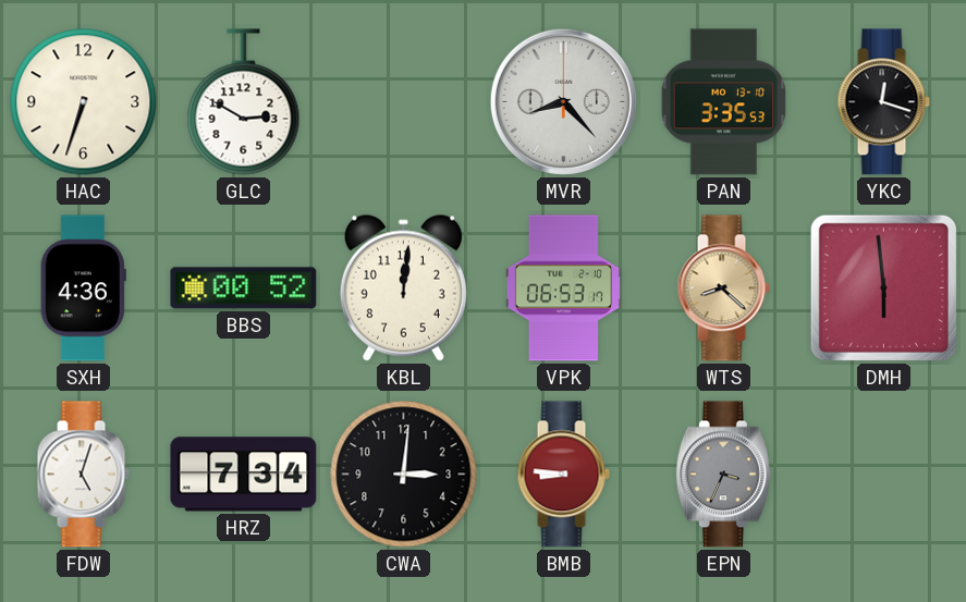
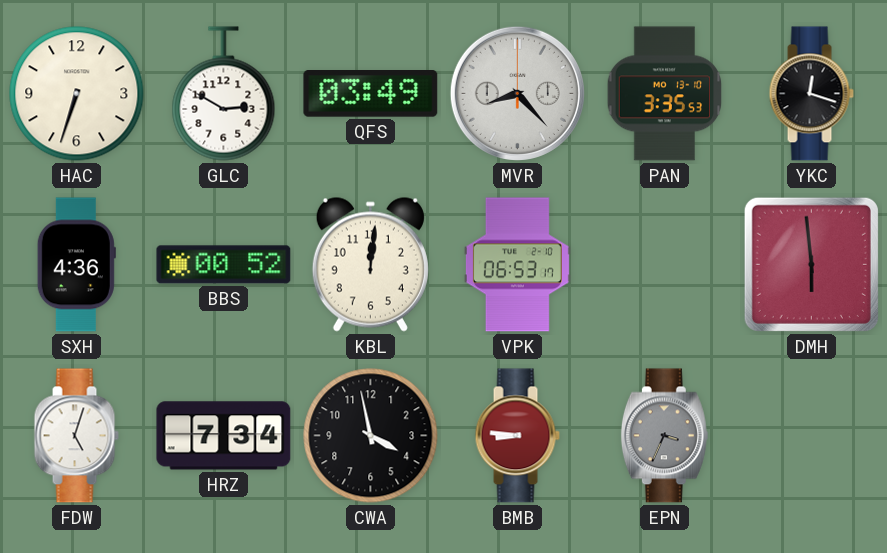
QFS: none -> 03:49 (371, 94)
WTS: 8:22 -> none (723, 288)
CWA: 3:01 -> 3:58 (371, 436)
